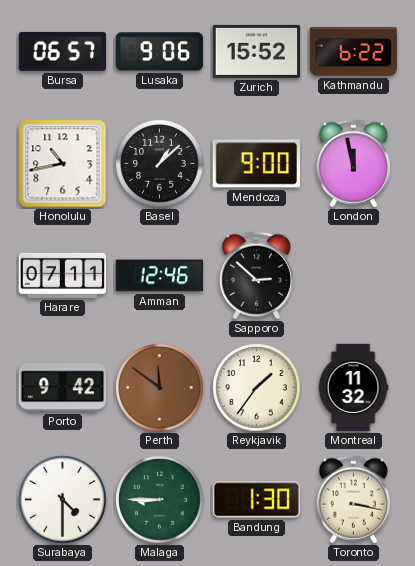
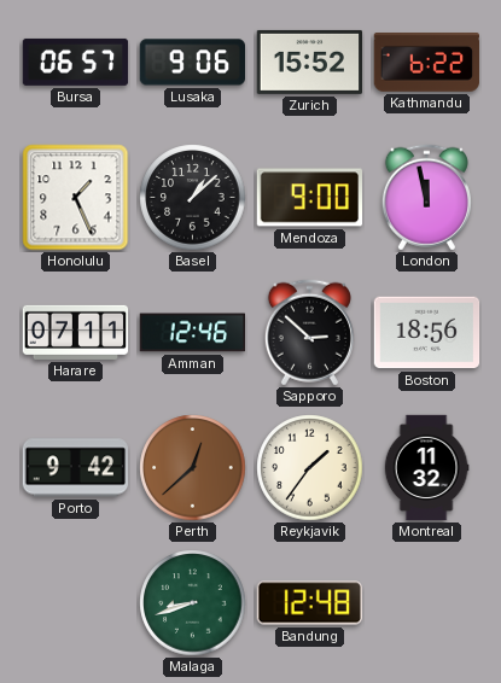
Honolulu: 10:43 -> 1:26 (76, 198)
Boston: none -> 18:56 (427, 333)
Perth: 11:51 -> 12:38 (193, 468)
Surabaya: 4:30 -> none (63, 500)
Malaga: 8:45 -> 8:42 (193, 603)
Bandung: 1:30 -> 12:48 (309, 603)
Toronto: 3:17 -> none (353, 500)
